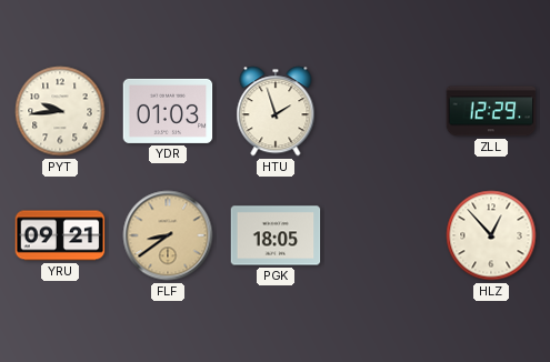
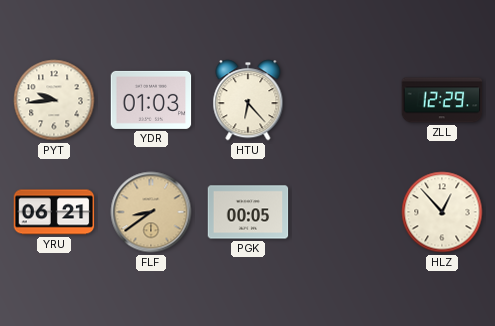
HTU: 1:57 -> 6:23 (248, 100)
YRU: 09:21 -> 06:21 (54, 212)
PGK: 18:05 -> 00:05 (248, 212)
